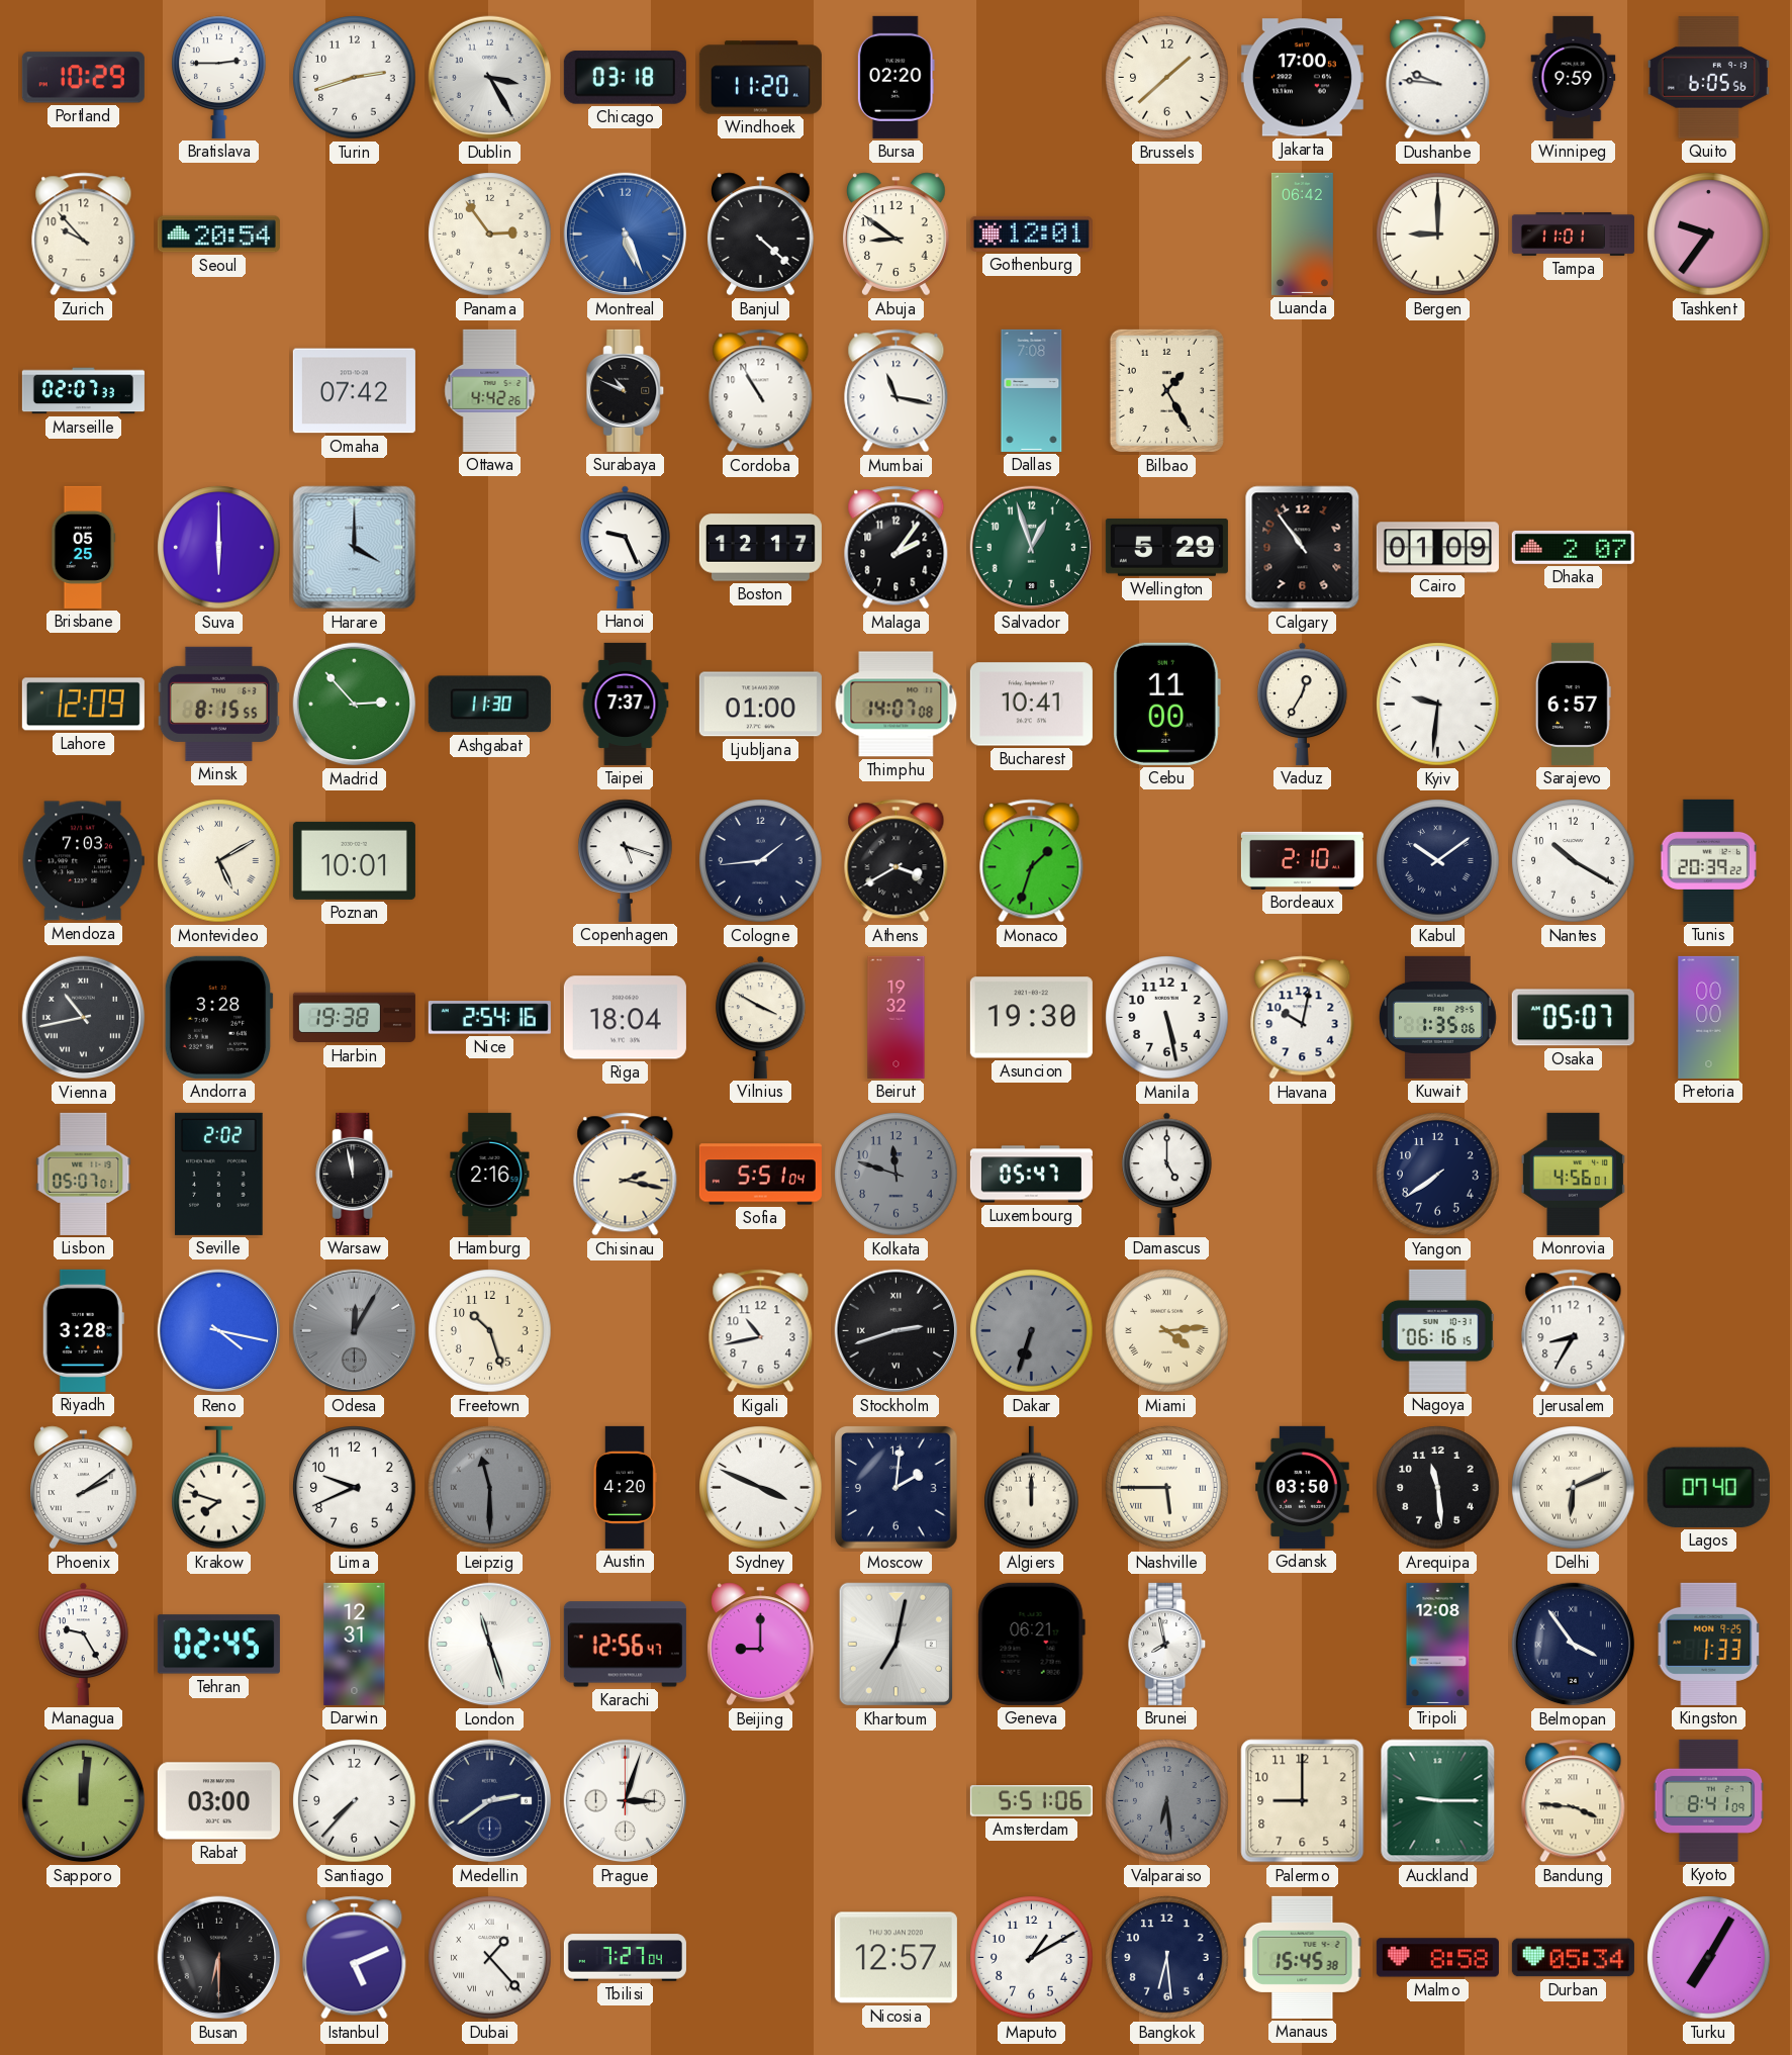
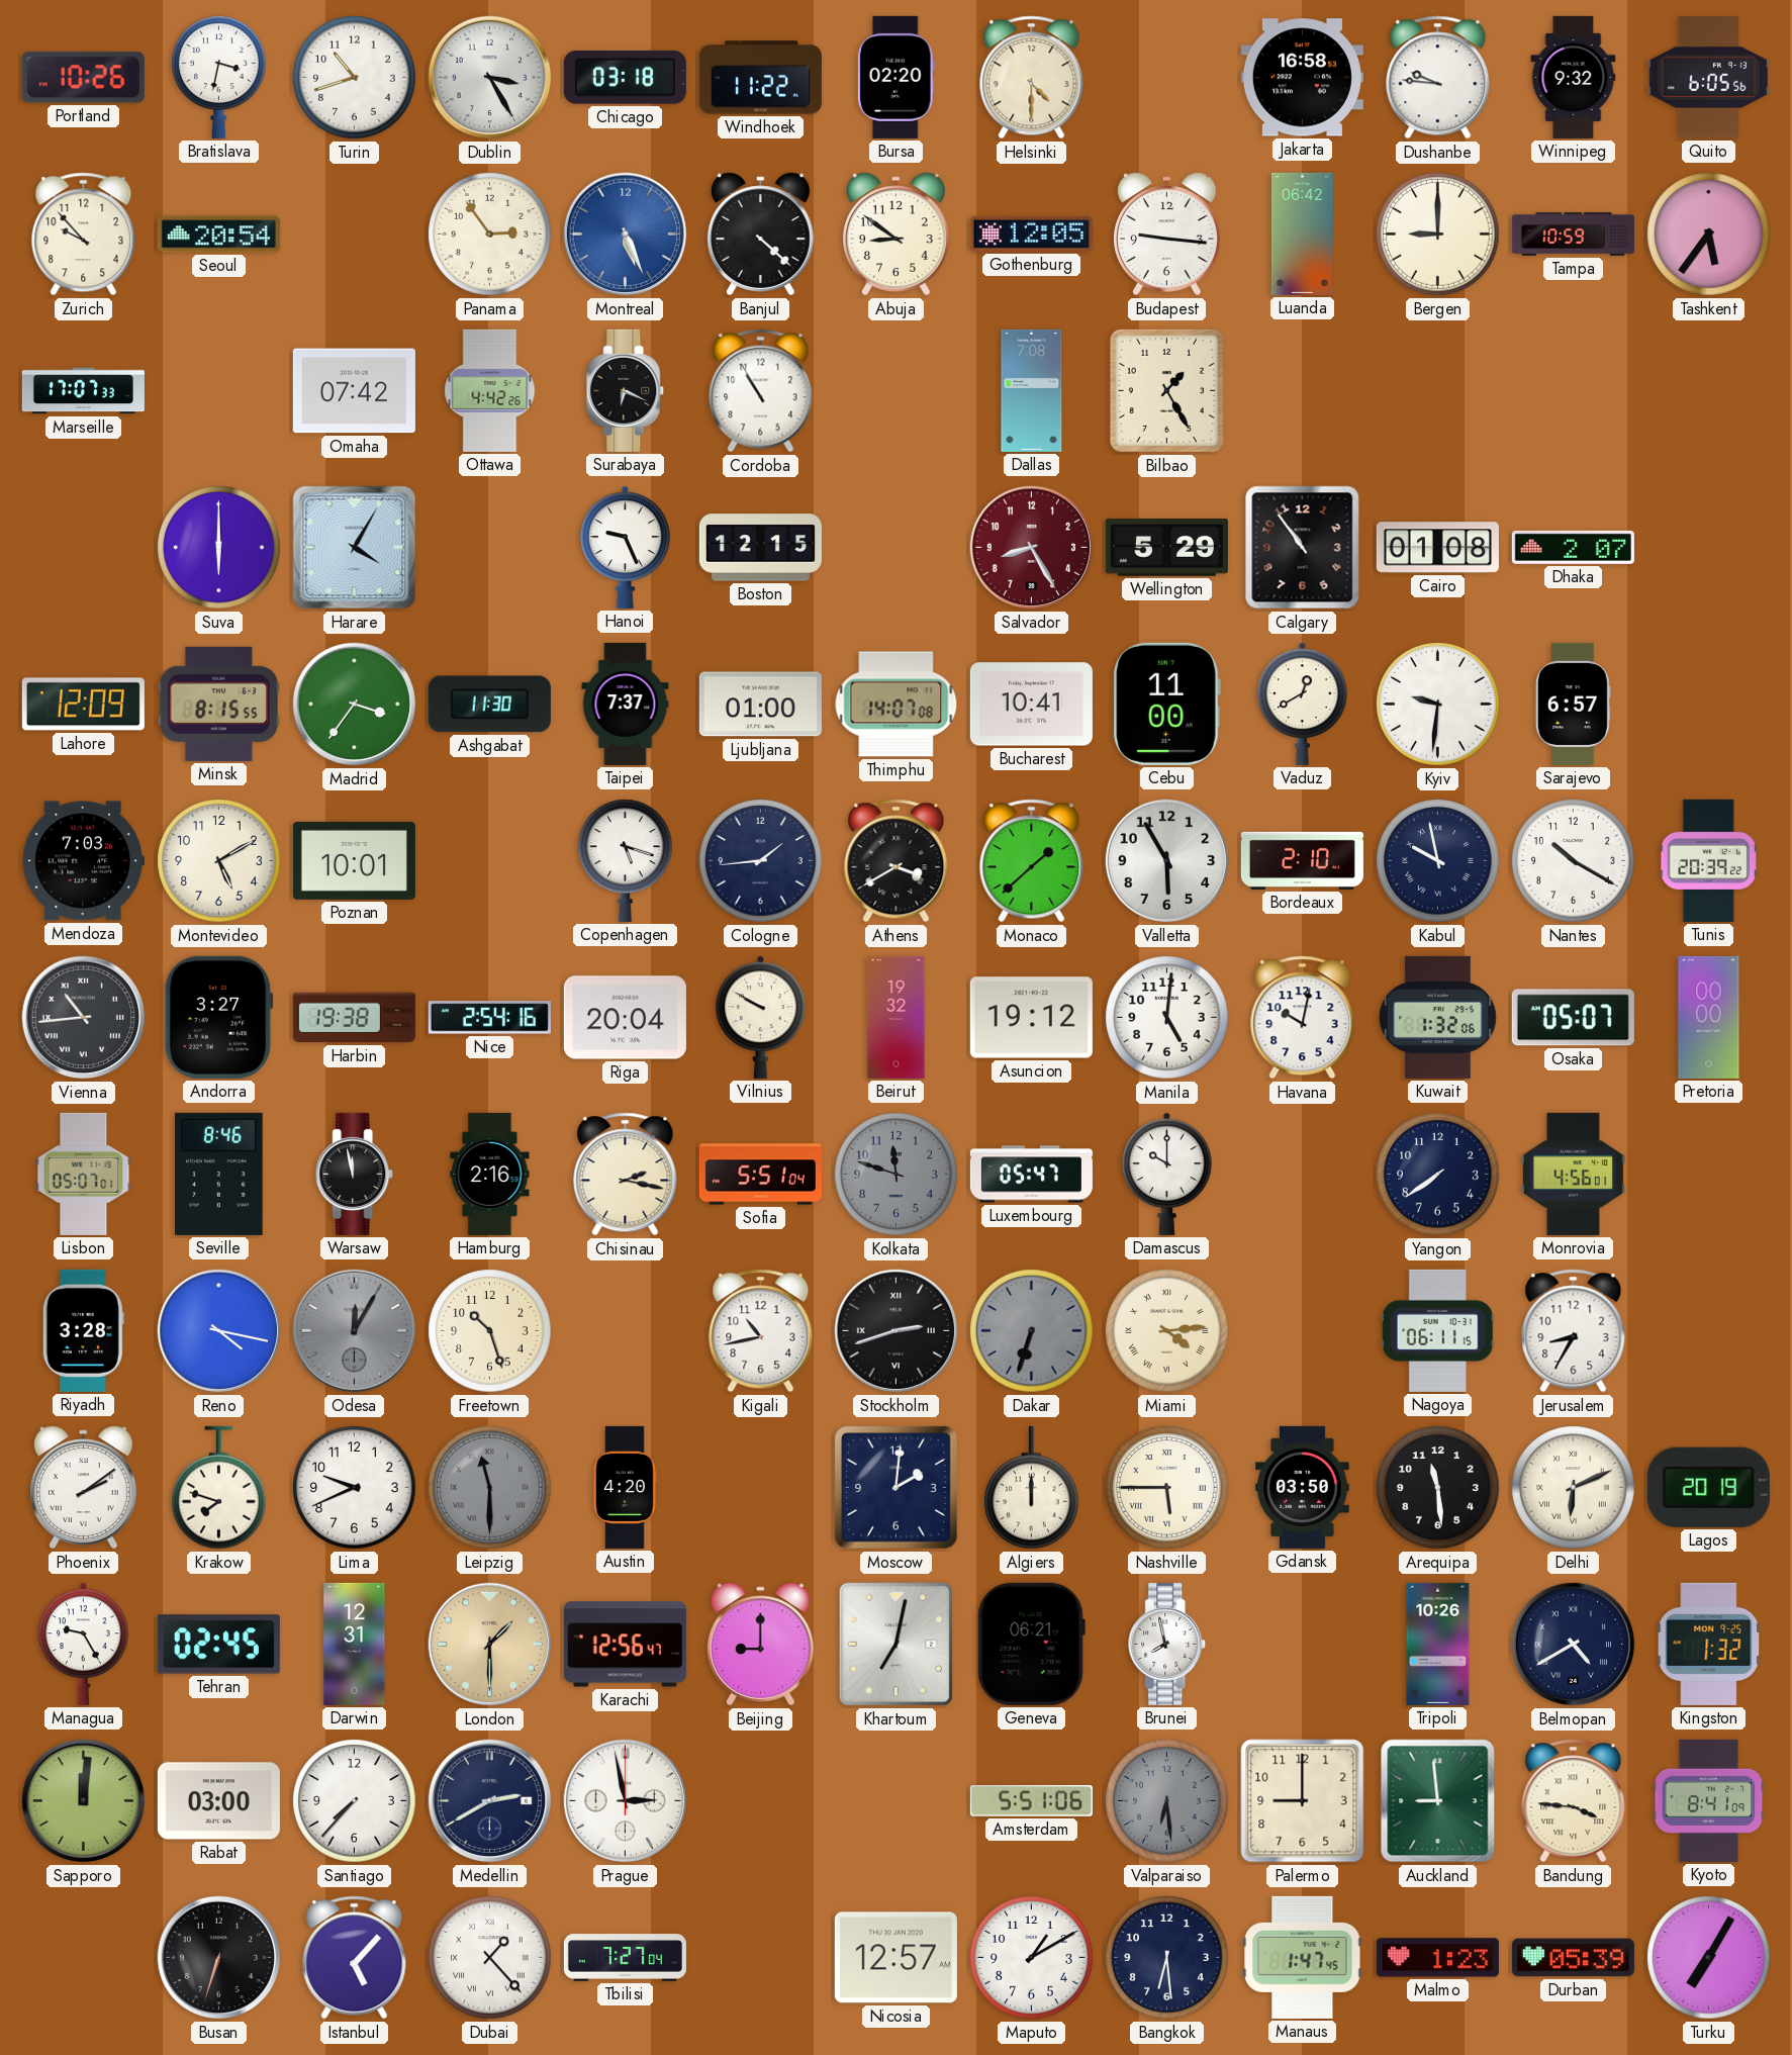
Portland: 10:29 -> 10:26 (83, 78)
Bratislava: 2:45 -> 3:32 (219, 77)
Turin: 2:42 -> 10:42 (355, 78)
Windhoek: 11:20 -> 11:22 (760, 78)
Helsinki: none -> 4:30 (1032, 78)
Brussels: 1:38 -> none (1167, 78)
Jakarta: 17:00 -> 16:58 (1302, 78)
Winnipeg: 9:59 -> 9:32 (1574, 77)
Gothenburg: 12:01 -> 12:05 (1031, 233)
Budapest: none -> 9:16 (1167, 235)
Tampa: 11:01 -> 10:59 (1573, 233)
Tashkent: 9:36 -> 5:36 (1709, 235)
Marseille: 02:07 -> 17:07 (83, 391)
Surabaya: 10:49 -> 6:19 (626, 390)
Mumbai: 11:17 -> none (897, 391)
Brisbane: 05:25 -> none (83, 547)
Harare: 4:00 -> 4:05 (355, 548)
Boston: 12:17 -> 12:15 (760, 548)
Malaga: 2:06 -> none (897, 548)
Salvador: 12:57 -> 8:25 (1032, 548)
Salvador dial: green -> burgundy (1032, 548)
Cairo: 01:09 -> 01:08 (1437, 548)
Madrid: 2:53 -> 3:36 (355, 705)
Vaduz: 12:35 -> 12:40 (1303, 704)
Montevideo numerals: Roman -> Arabic (219, 861)
Monaco: 1:33 -> 1:38 (1032, 861)
Valletta: none -> 5:55 (1167, 861)
Kabul: 10:09 -> 9:58 (1438, 861)
Vienna: 10:43 -> 10:44 (84, 1018)
Andorra: 3:28 -> 3:27 (218, 1017)
Riga: 18:04 -> 20:04 (625, 1018)
Vilnius: 3:50 -> 9:50 (761, 1017)
Asuncion: 19:30 -> 19:12 (1031, 1018)
Manila: 5:28 -> 5:01 (1167, 1018)
Kuwait: 1:35 -> 1:32 (1437, 1017)
Seville: 2:02 -> 8:46 (219, 1174)
Damascus: 5:00 -> 10:00 (1167, 1174)
Nagoya: 06:16 -> 06:11 (1437, 1330)
Sydney: 3:49 -> none (761, 1488)
Lagos: 07:40 -> 20:19 (1708, 1487)
London: 11:27 -> 1:30 (490, 1645)
London dial: white -> champagne (490, 1645)
Tripoli: 12:08 -> 10:26 (1438, 1644)
Belmopan: 3:54 -> 4:40 (1574, 1645)
Kingston: 1:33 -> 1:32 (1709, 1644)
Medellin: 2:39 -> 2:40 (490, 1801)
Prague: 3:03 -> 2:58 (626, 1801)
Auckland: 9:15 -> 8:59 (1438, 1801)
Busan: 6:30 -> 6:33 (219, 1958)
Istanbul: 5:11 -> 5:07 (355, 1958)
Manaus: 15:45 -> 1:47 (1303, 1957)
Malmo: 8:58 -> 1:23 (1437, 1958)
Durban: 05:34 -> 05:39 (1573, 1958)
